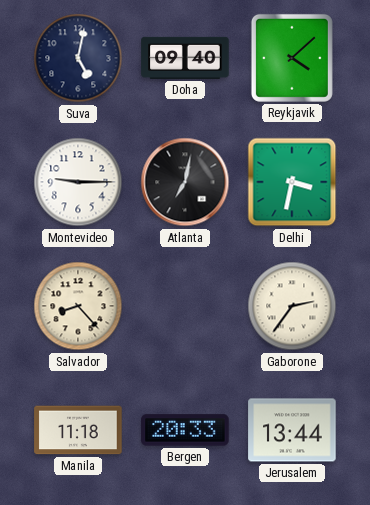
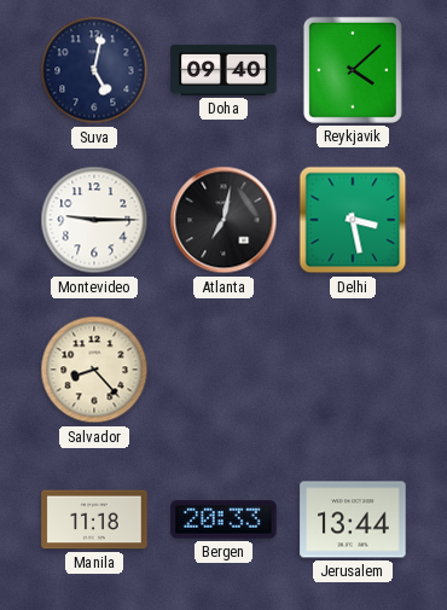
Delhi: 3:32 -> 3:28 (353, 220)
Gaborone: 2:36 -> none (292, 306)
